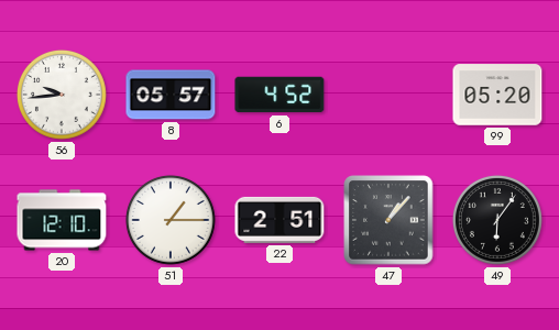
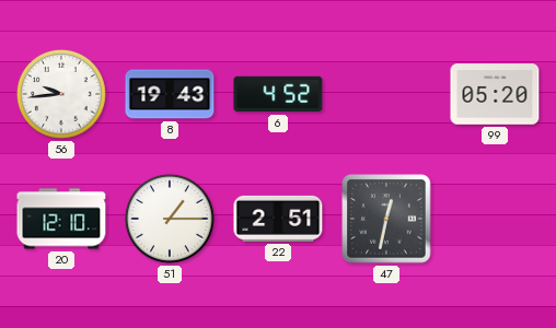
8: 05:57 -> 19:43 (170, 94)
47: 1:07 -> 12:32 (386, 219)
49: 6:06 -> none (497, 220)
